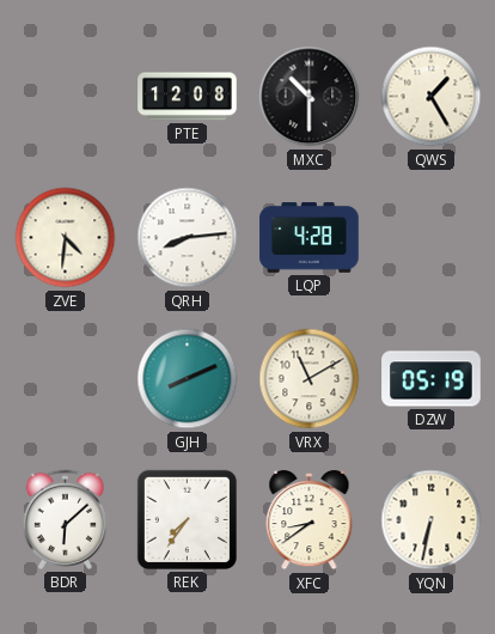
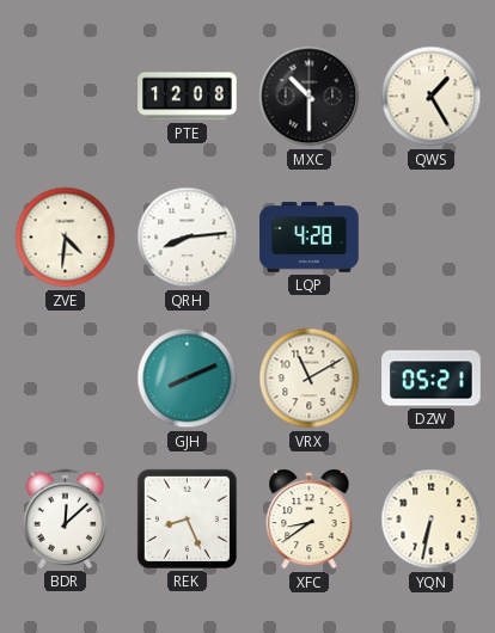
DZW: 05:19 -> 05:21 (432, 379)
BDR: 6:08 -> 12:08 (66, 518)
REK: 7:36 -> 8:26 (187, 518)
